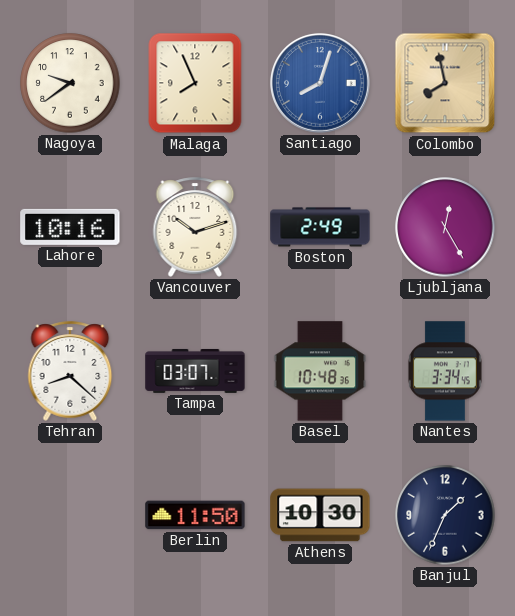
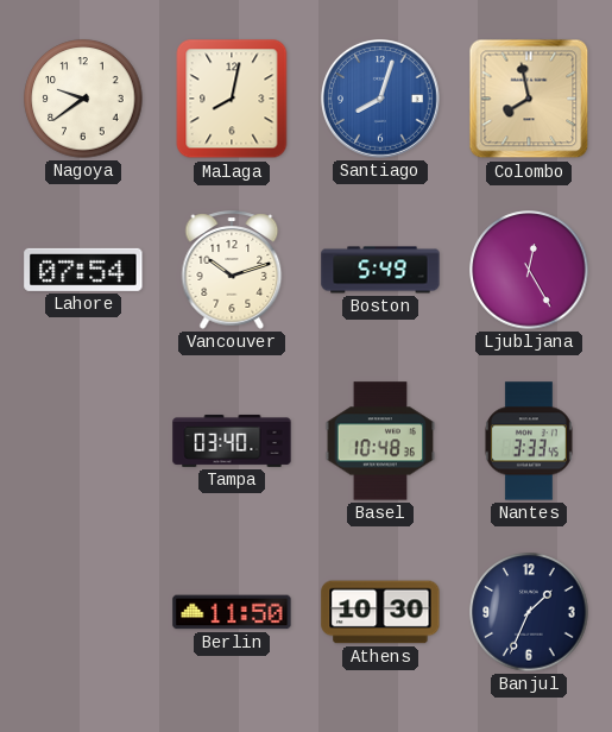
Malaga: 7:56 -> 8:02 (232, 99)
Lahore: 10:16 -> 07:54 (83, 270)
Boston: 2:49 -> 5:49 (380, 270)
Tehran: 8:22 -> none (70, 371)
Tampa: 03:07 -> 03:40 (232, 441)
Nantes: 3:34 -> 3:33 (529, 441)
